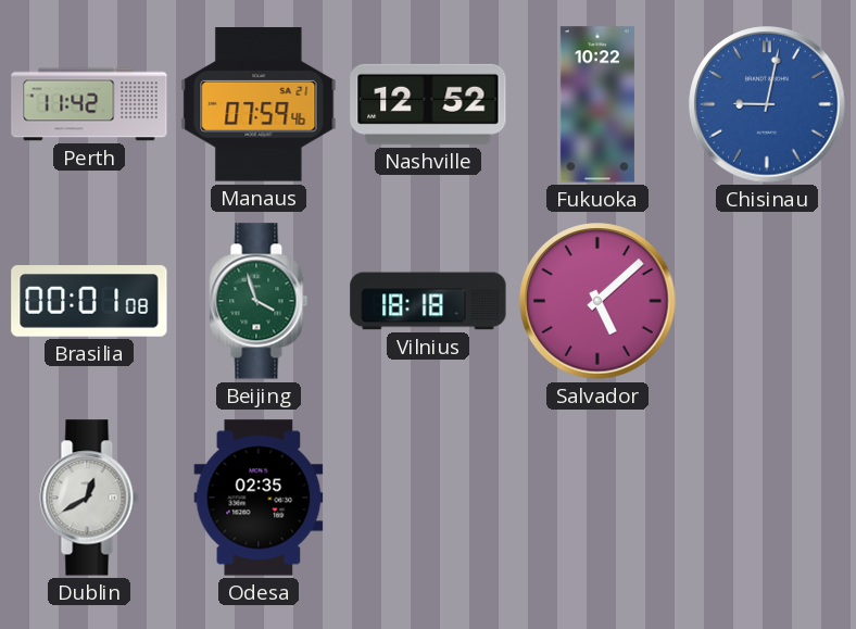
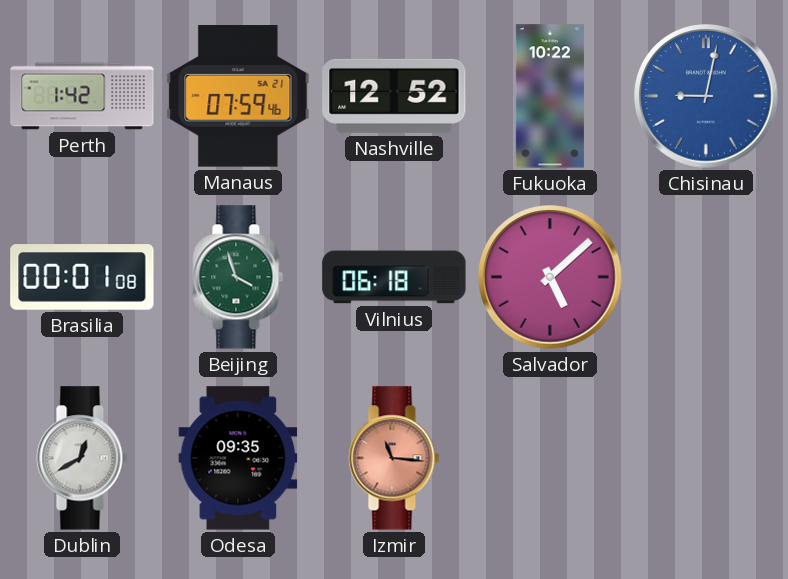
Perth: 11:42 -> 1:42 (82, 96)
Vilnius: 18:18 -> 06:18 (394, 277)
Odesa: 02:35 -> 09:35 (238, 458)
Izmir: none -> 11:16 (394, 458)
